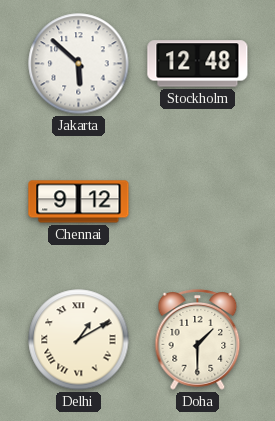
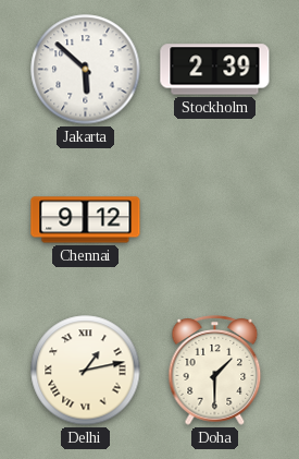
Stockholm: 12:48 -> 2:39 (215, 70)
Delhi: 1:10 -> 1:13 (86, 371)
